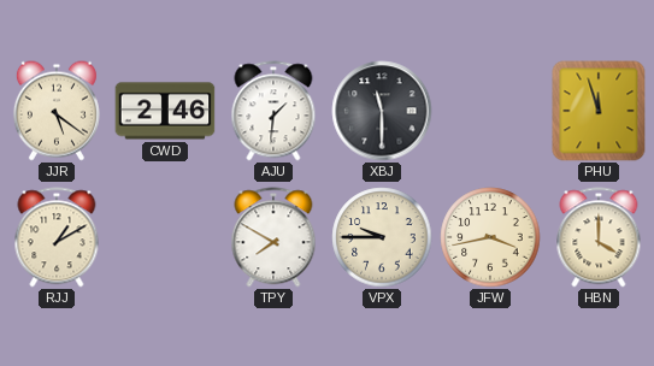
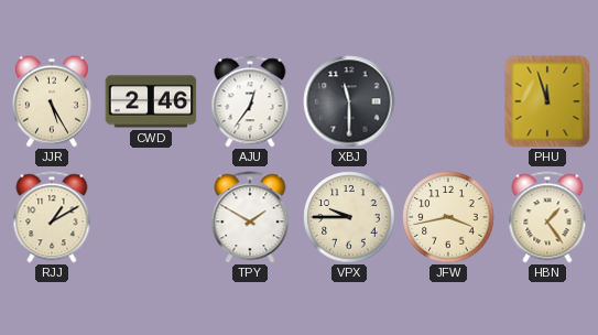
JJR: 5:21 -> 5:25 (52, 101)
AJU: 1:31 -> 12:36 (250, 101)
TPY: 7:50 -> 1:50 (250, 217)
HBN: 4:00 -> 1:24 (547, 217)
